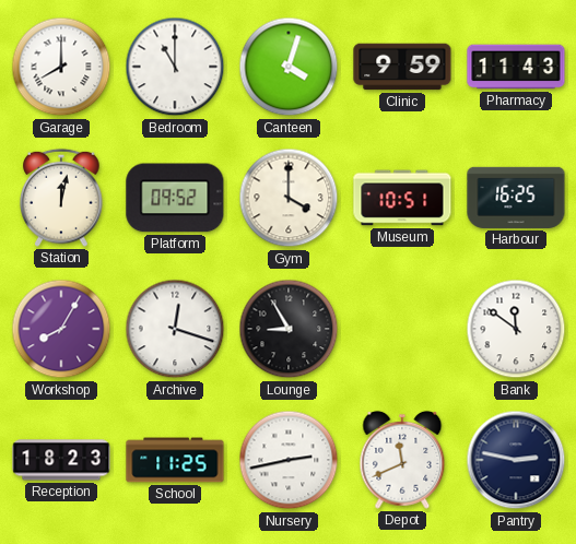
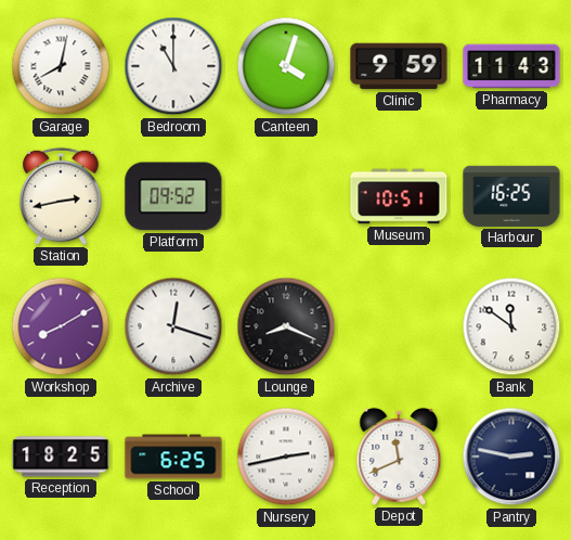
Garage: 8:00 -> 8:02 (61, 66)
Station: 12:02 -> 2:43 (61, 196)
Gym: 4:00 -> none (289, 198)
Workshop: 8:05 -> 8:10 (61, 326)
Lounge: 8:55 -> 8:19 (286, 326)
Reception: 18:23 -> 18:25 (61, 457)
School: 11:25 -> 6:25 (173, 457)
